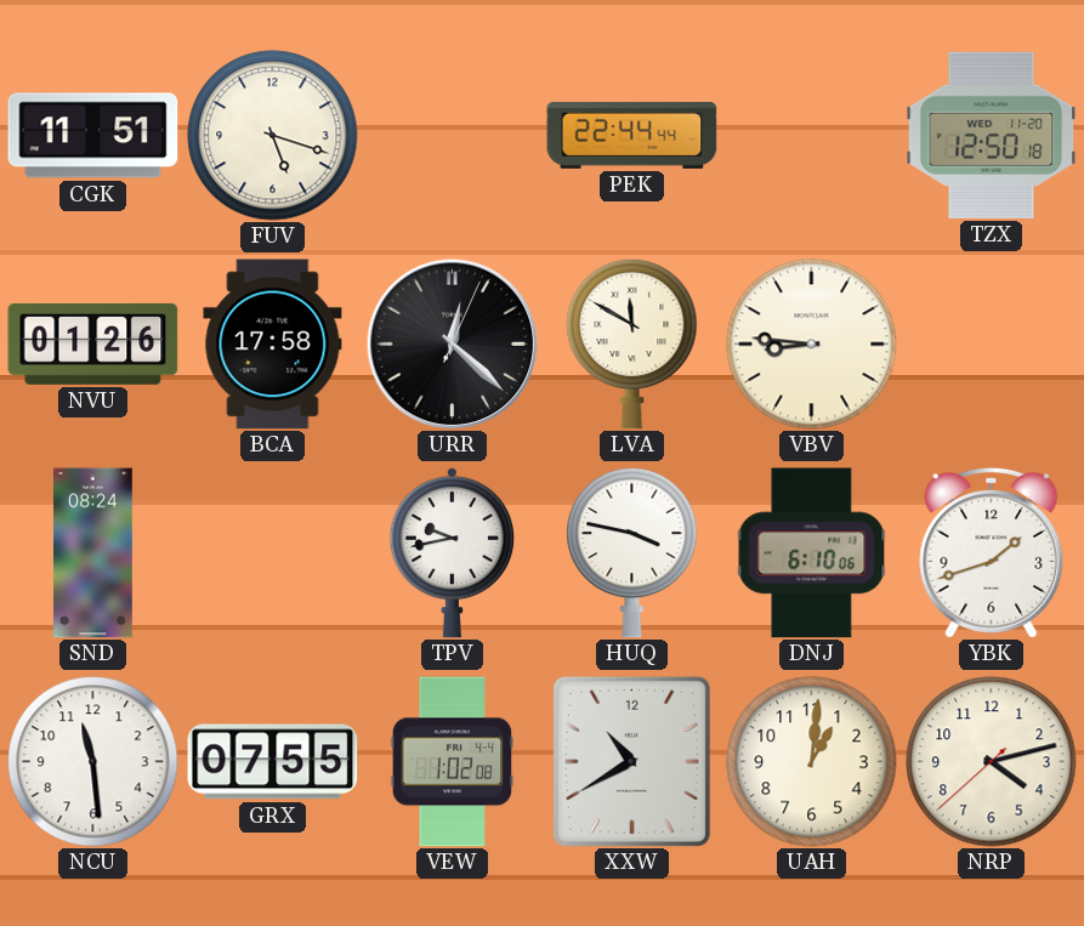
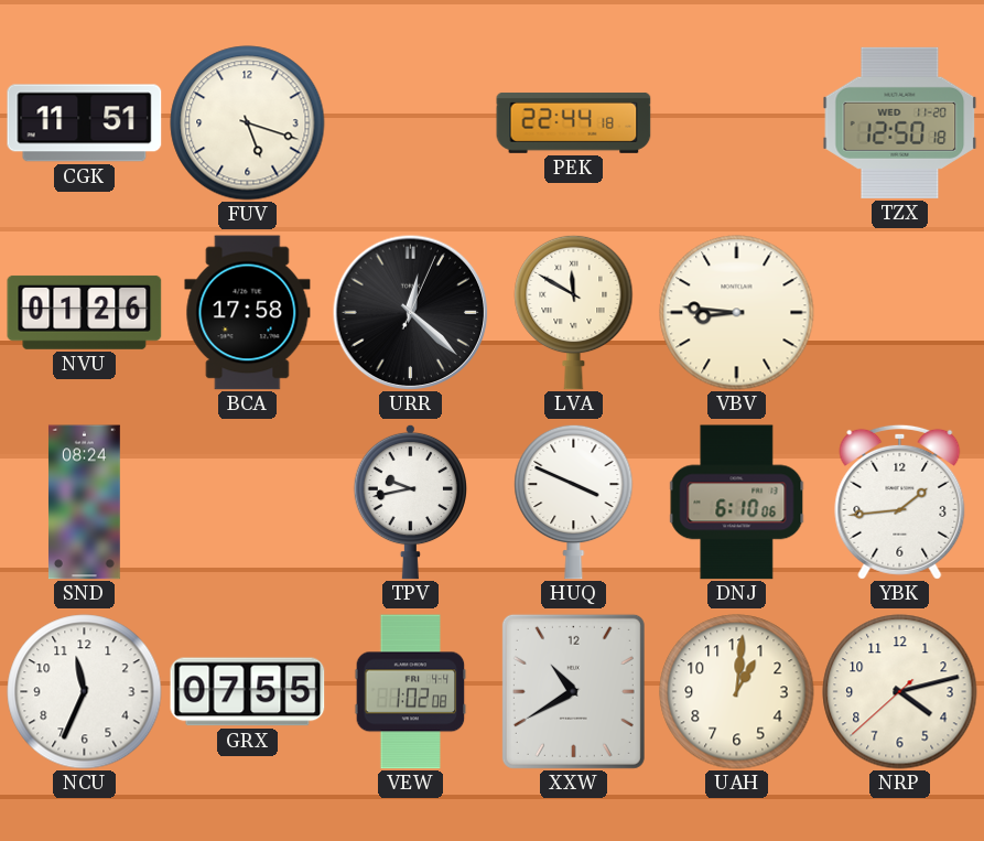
PEK: 22:44:44 -> 22:44:18 (574, 122)
HUQ: 3:47 -> 3:49 (574, 502)
YBK: 1:42 -> 1:44 (900, 502)
NCU: 11:29 -> 11:34 (85, 692)
